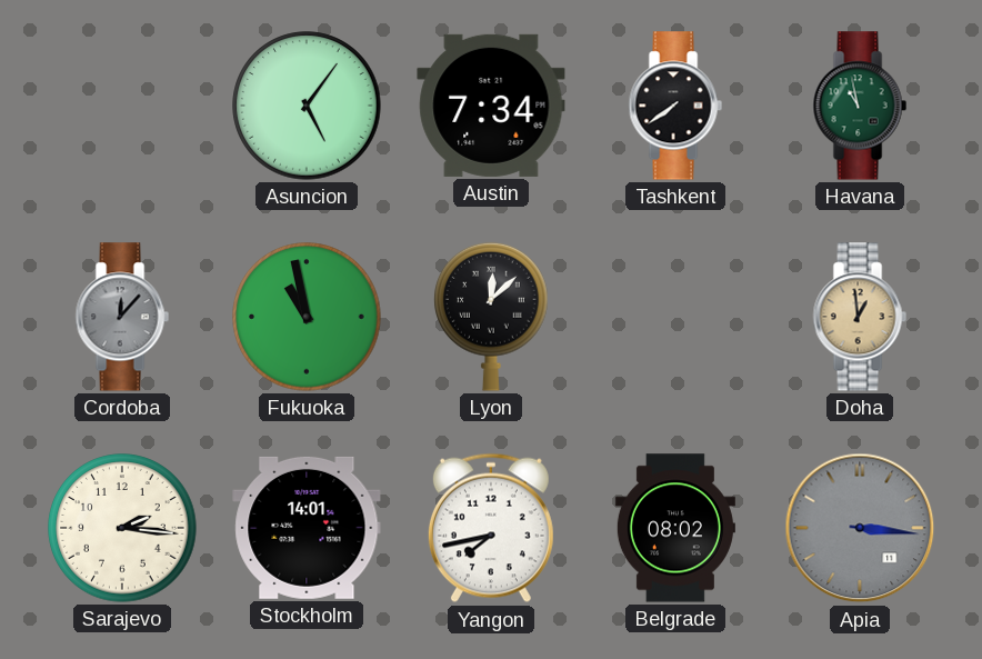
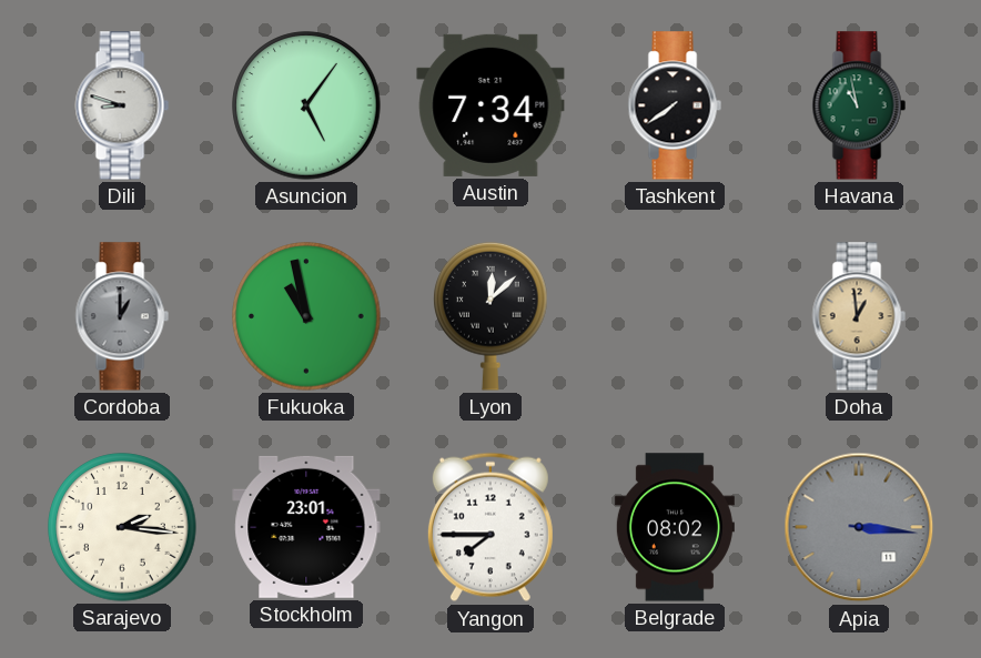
Dili: none -> 8:48 (122, 105)
Cordoba: 12:07 -> 1:00 (122, 316)
Stockholm: 14:01 -> 23:01 (306, 527)
Yangon: 7:43 -> 7:45 (490, 527)
